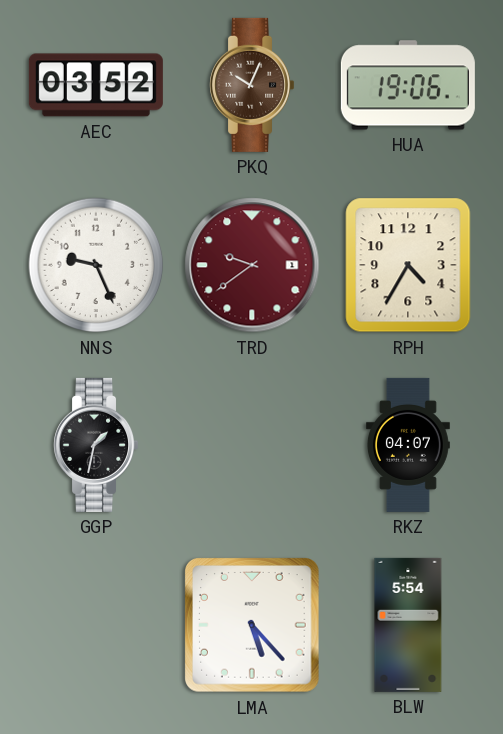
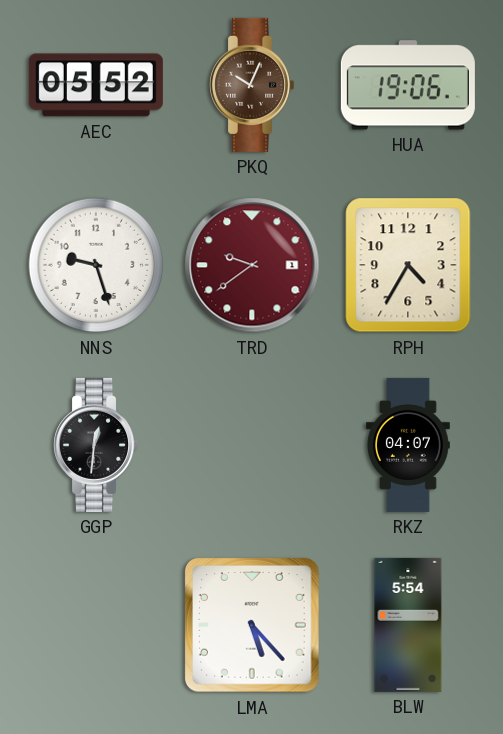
AEC: 03:52 -> 05:52 (96, 85)
NNS: 9:26 -> 9:27 (96, 265)
GGP: 1:32 -> 12:31 (96, 445)
